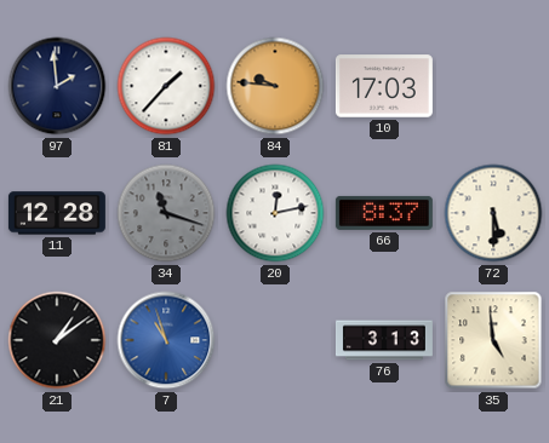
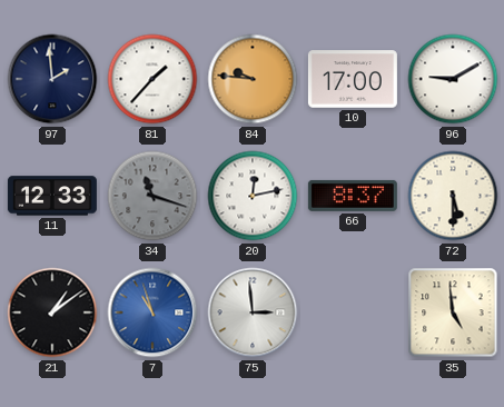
10: 17:03 -> 17:00 (353, 79)
96: none -> 9:10 (453, 79)
11: 12:28 -> 12:33 (52, 196)
75: none -> 2:59 (253, 312)
76: 3:13 -> none (384, 340)
